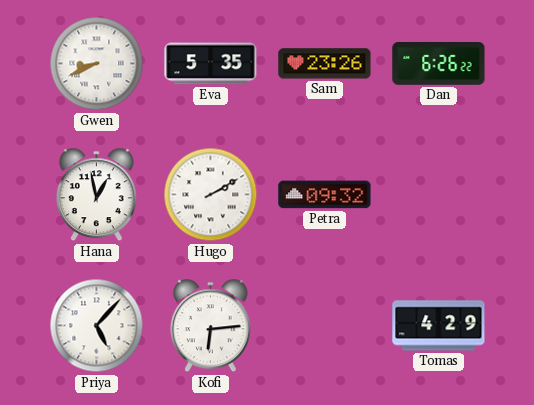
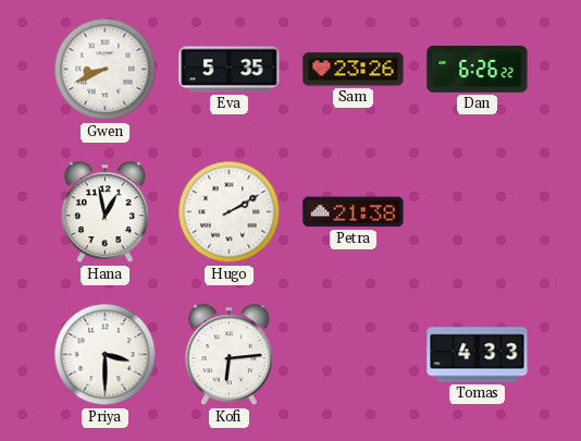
Petra: 09:32 -> 21:38 (354, 212)
Priya: 5:07 -> 3:30 (106, 355)
Tomas: 4:29 -> 4:33 (478, 355)
